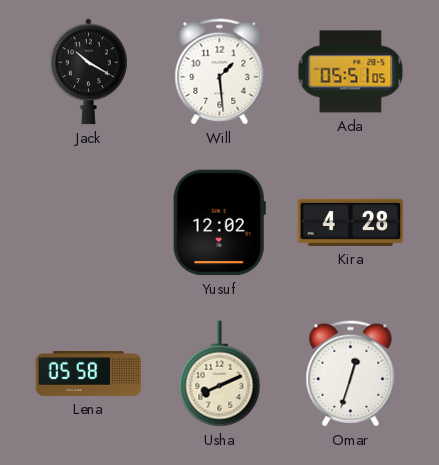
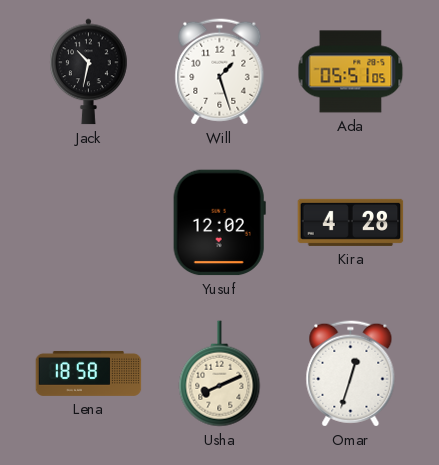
Jack: 10:20 -> 10:32 (89, 72)
Will: 1:29 -> 1:27 (220, 72)
Lena: 05:58 -> 18:58 (89, 373)
